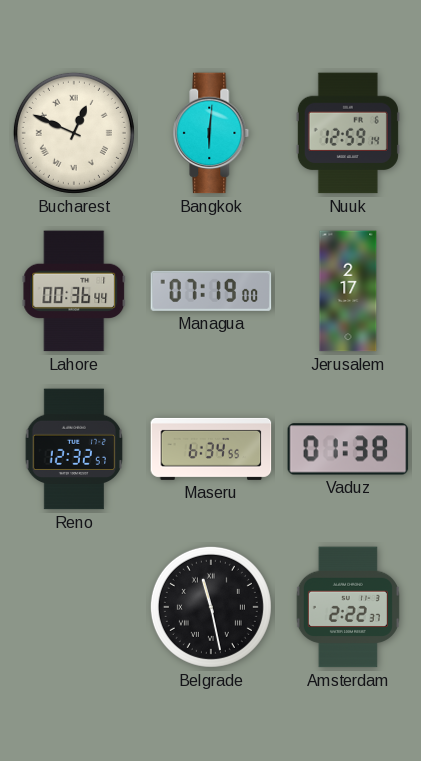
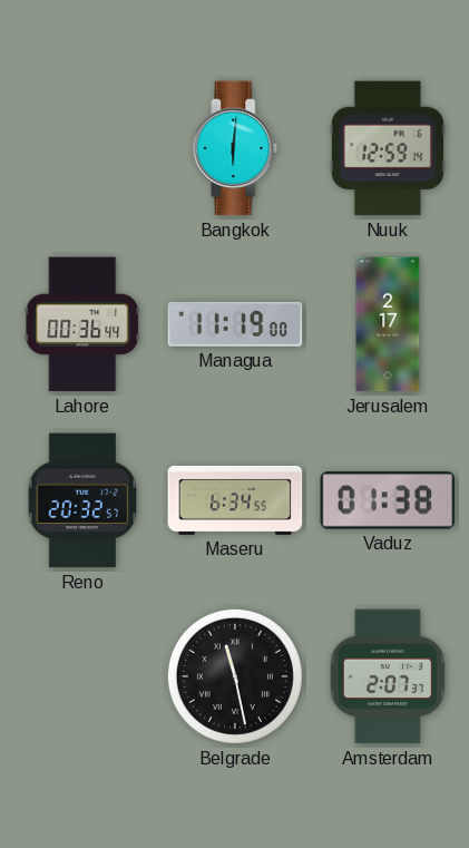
Bucharest: 12:49 -> none (74, 133)
Managua: 07:19 -> 11:19 (235, 324)
Reno: 12:32 -> 20:32 (82, 500)
Amsterdam: 2:22 -> 2:07 (388, 676)
